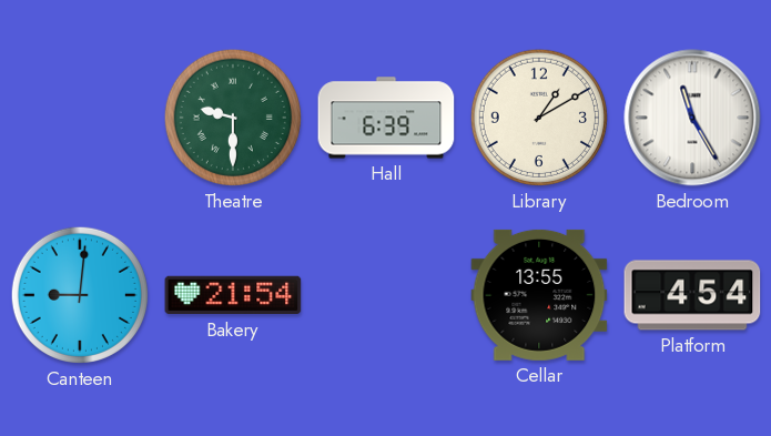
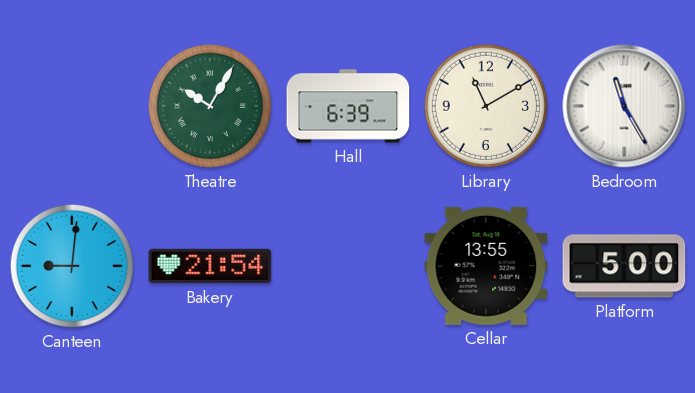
Theatre: 9:30 -> 10:05 (210, 106)
Library: 1:10 -> 11:10 (486, 106)
Platform: 4:54 -> 5:00 (624, 266)
